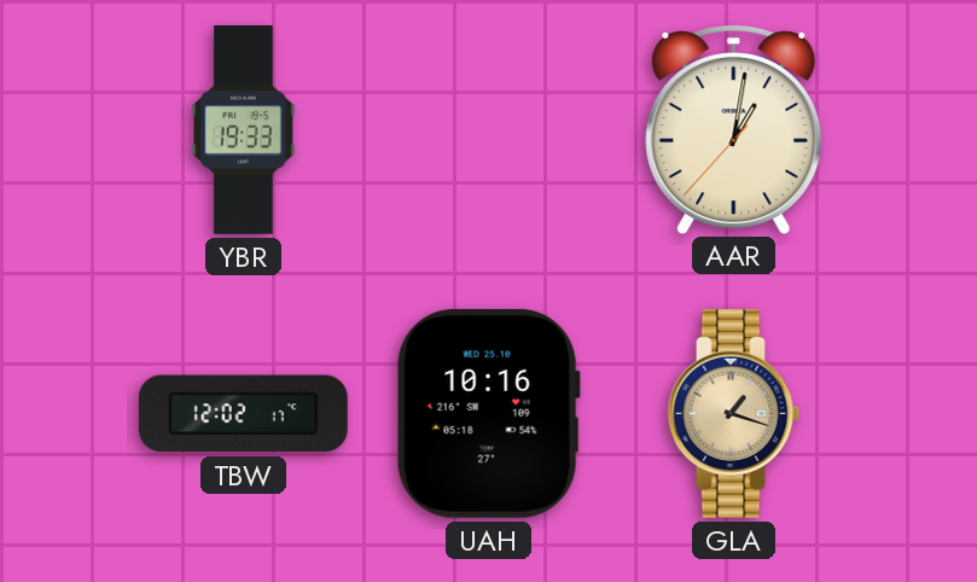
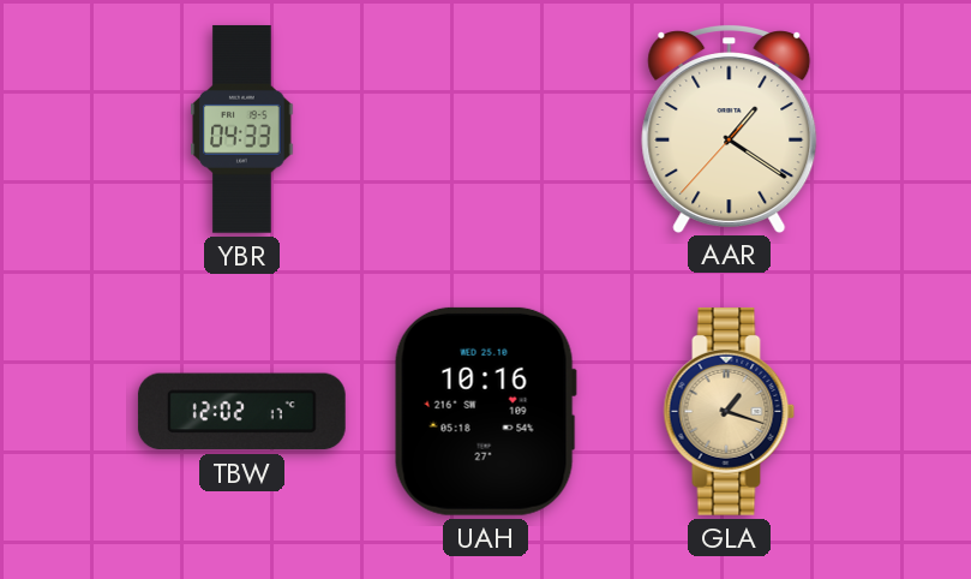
YBR: 19:33 -> 04:33 (242, 129)
AAR: 1:01 -> 1:20 (730, 129)
